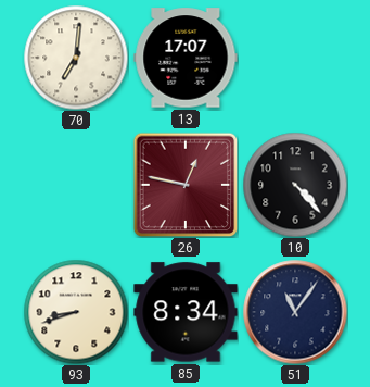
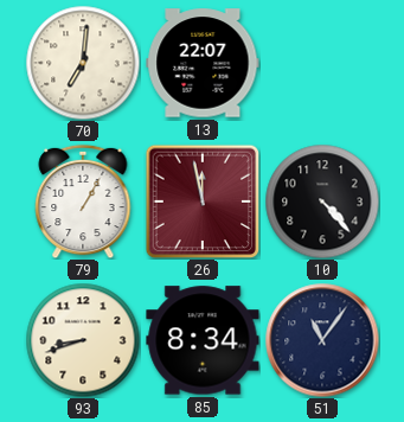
13: 17:07 -> 22:07 (203, 63)
79: none -> 1:05 (83, 202)
26: 12:47 -> 11:58 (203, 202)
